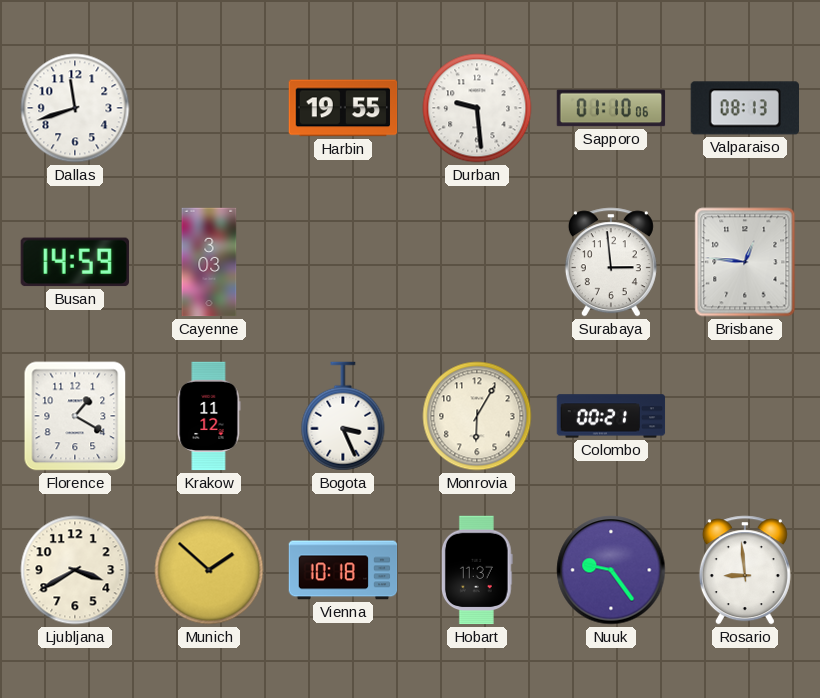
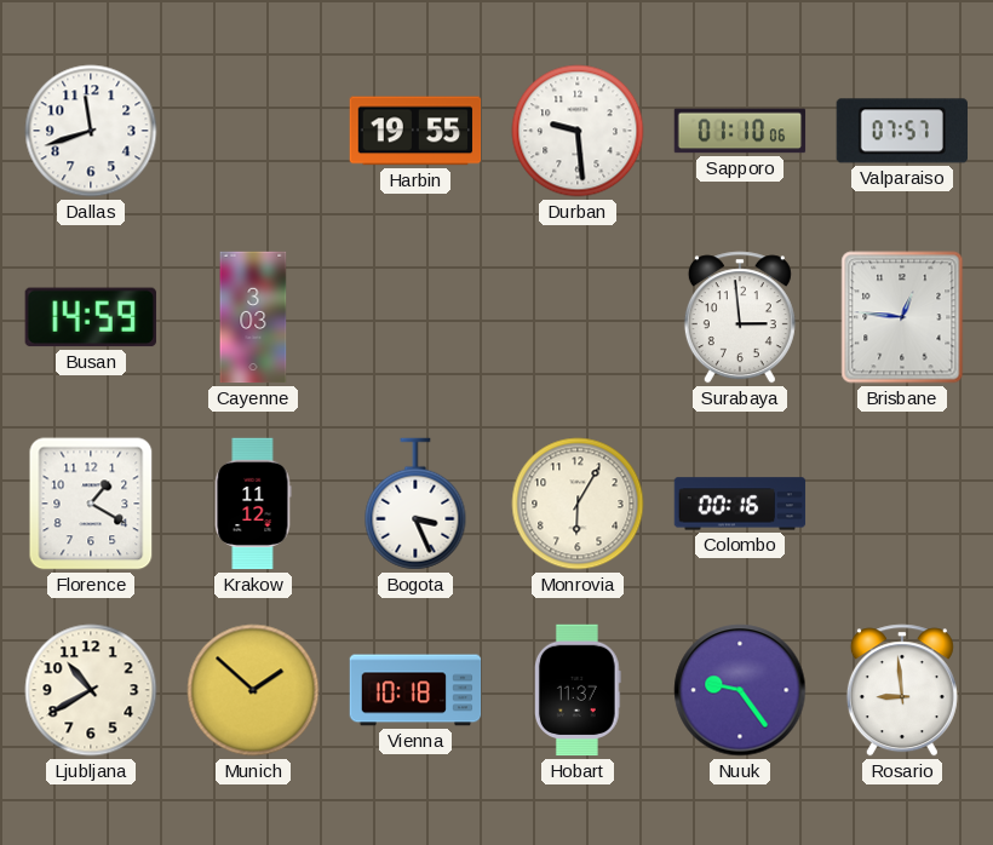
Valparaiso: 08:13 -> 07:57 (901, 131)
Colombo: 00:21 -> 00:16 (740, 504)
Ljubljana: 3:40 -> 10:40 (91, 690)
